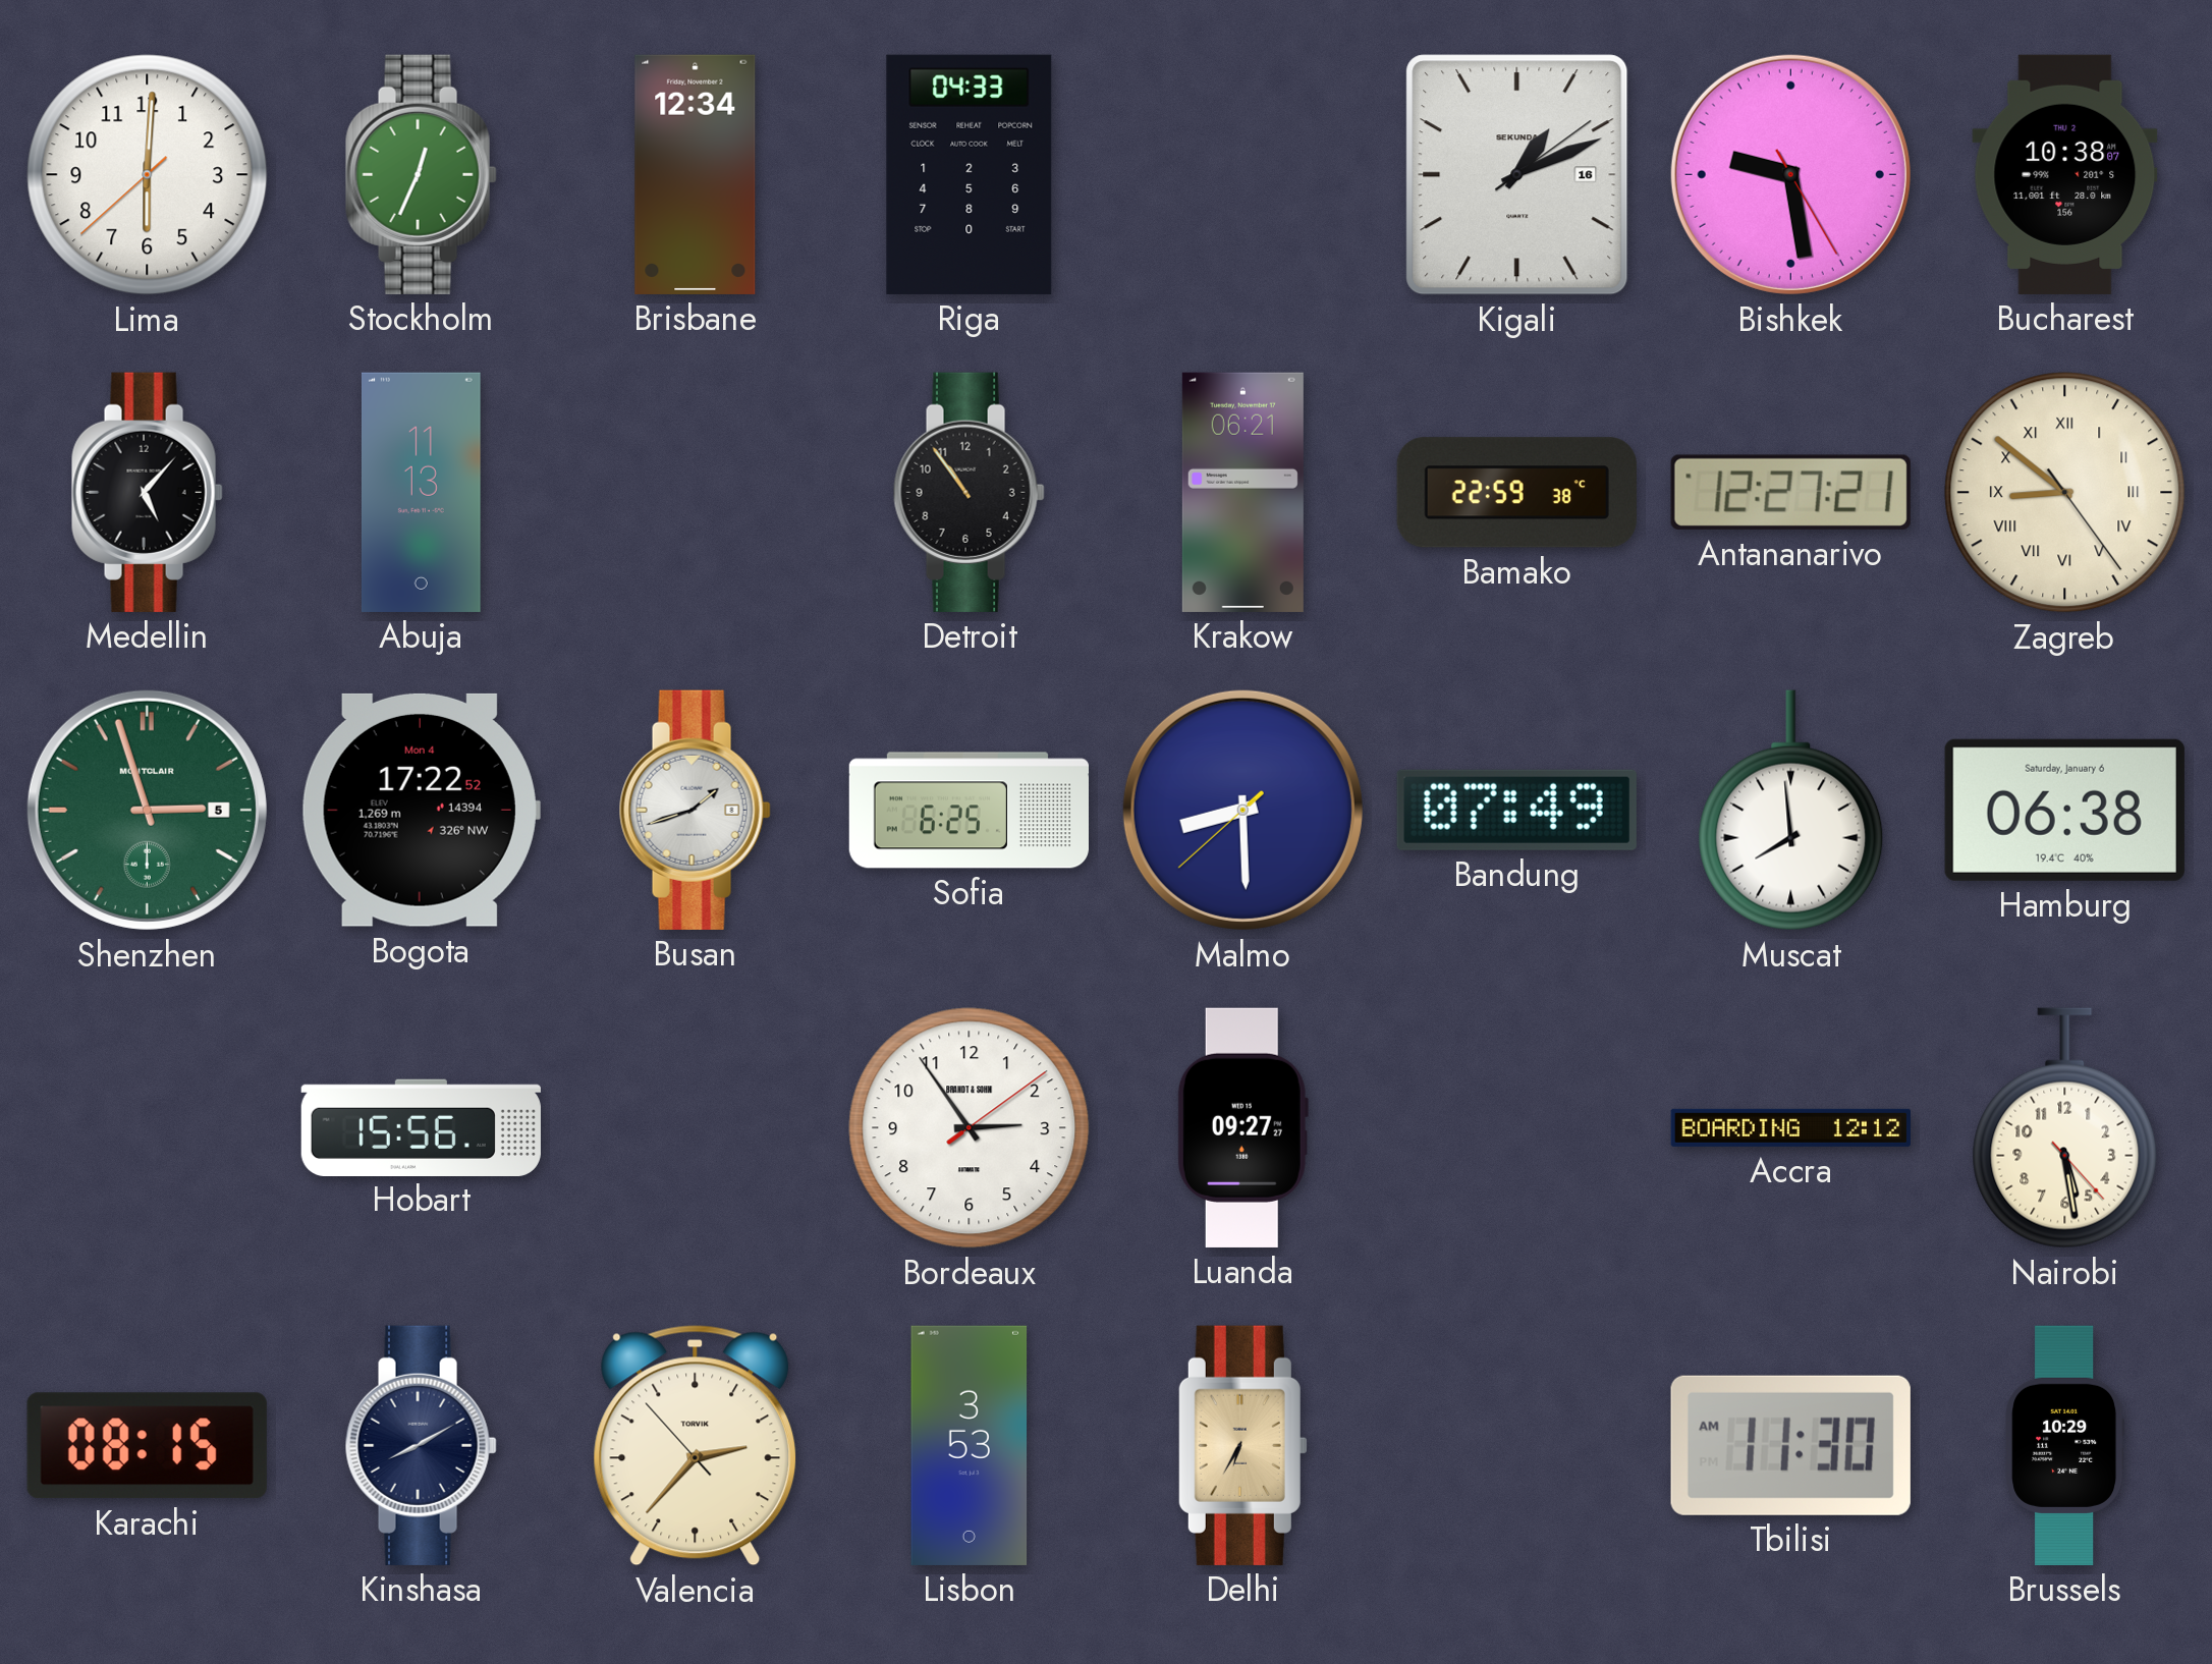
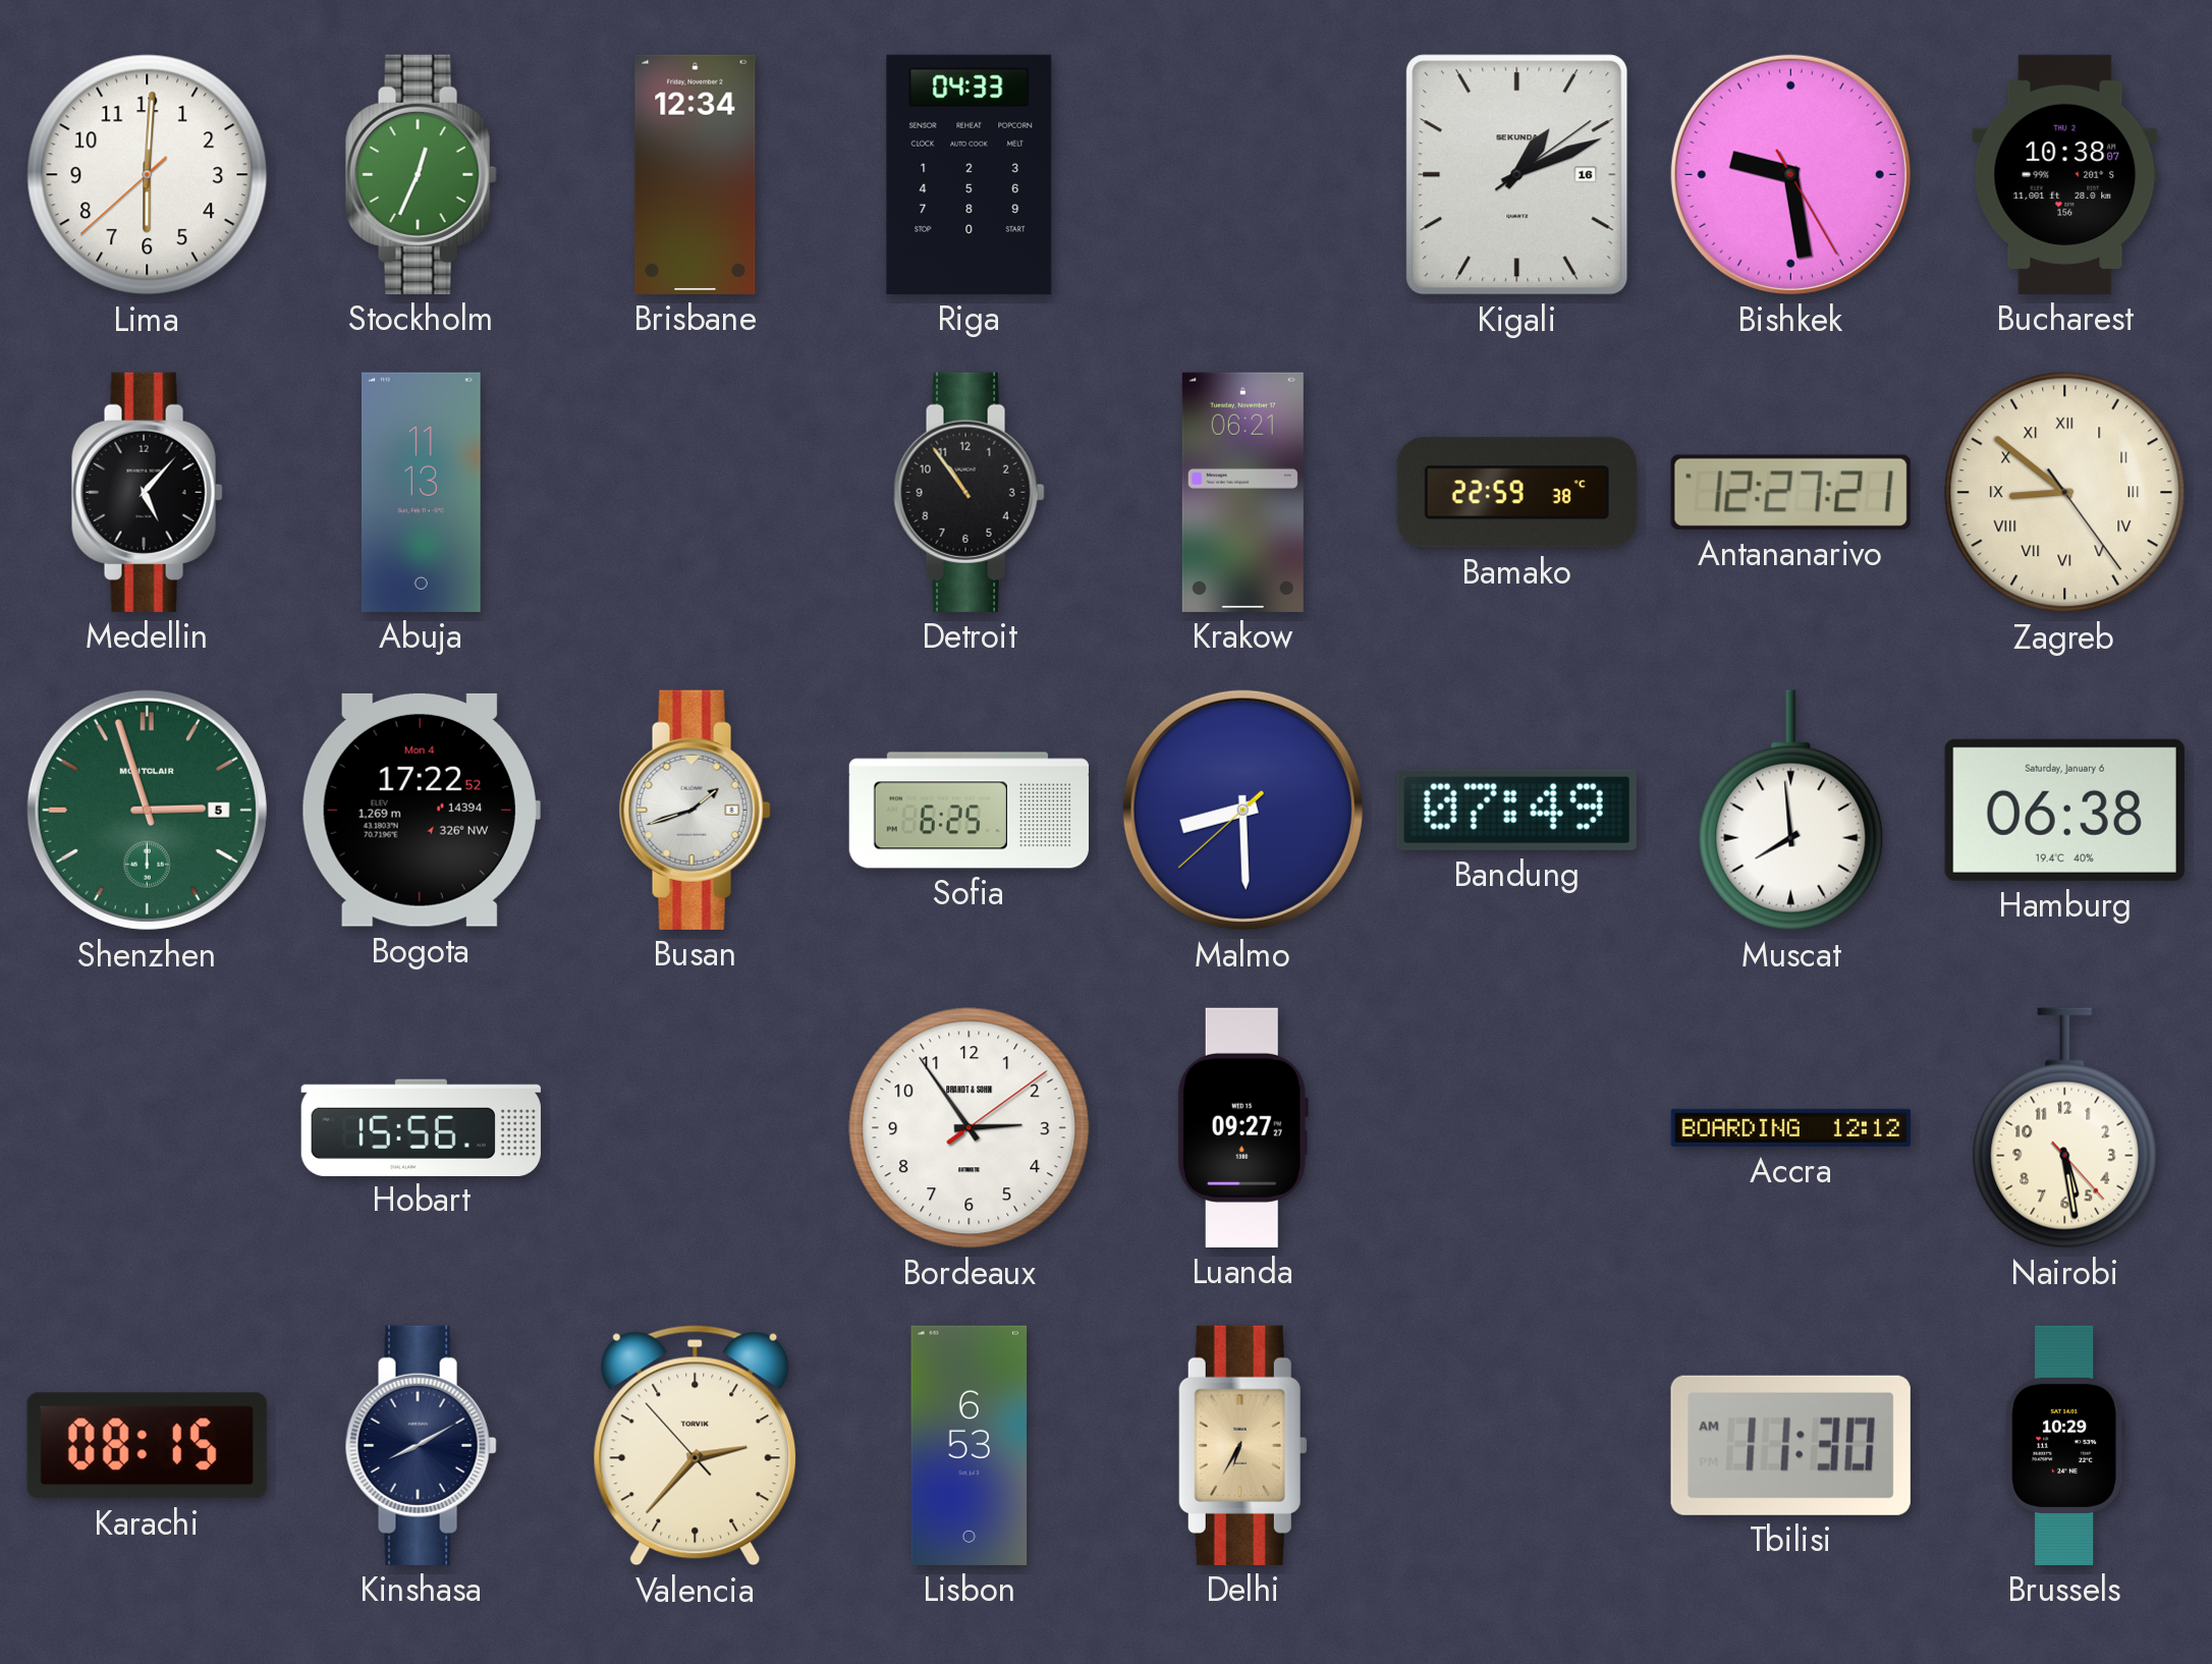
Lisbon: 3:53 -> 6:53 (970, 1445)
